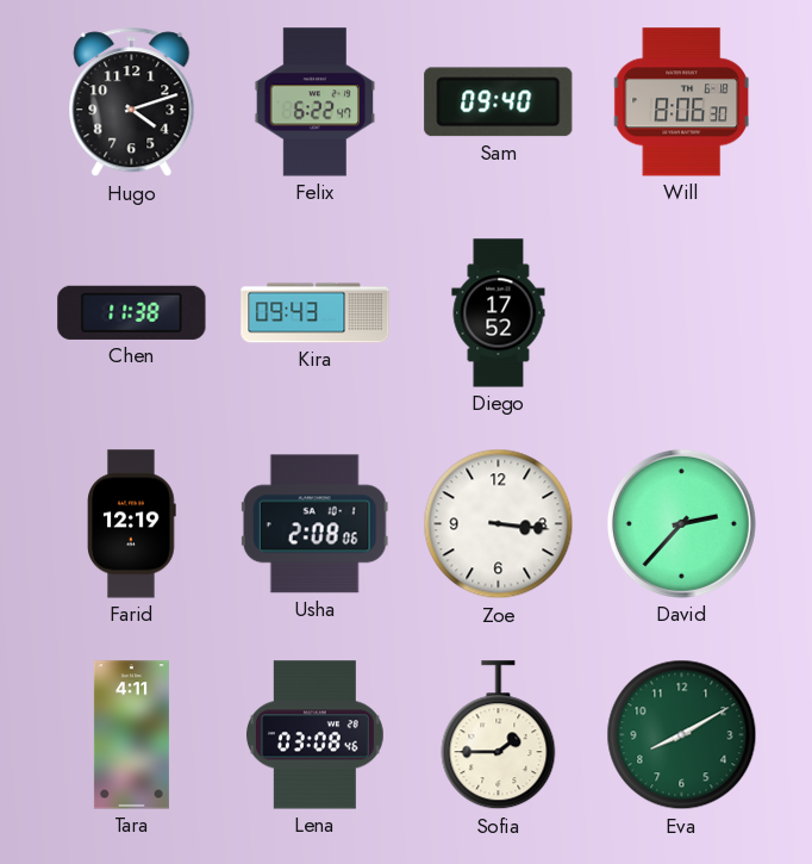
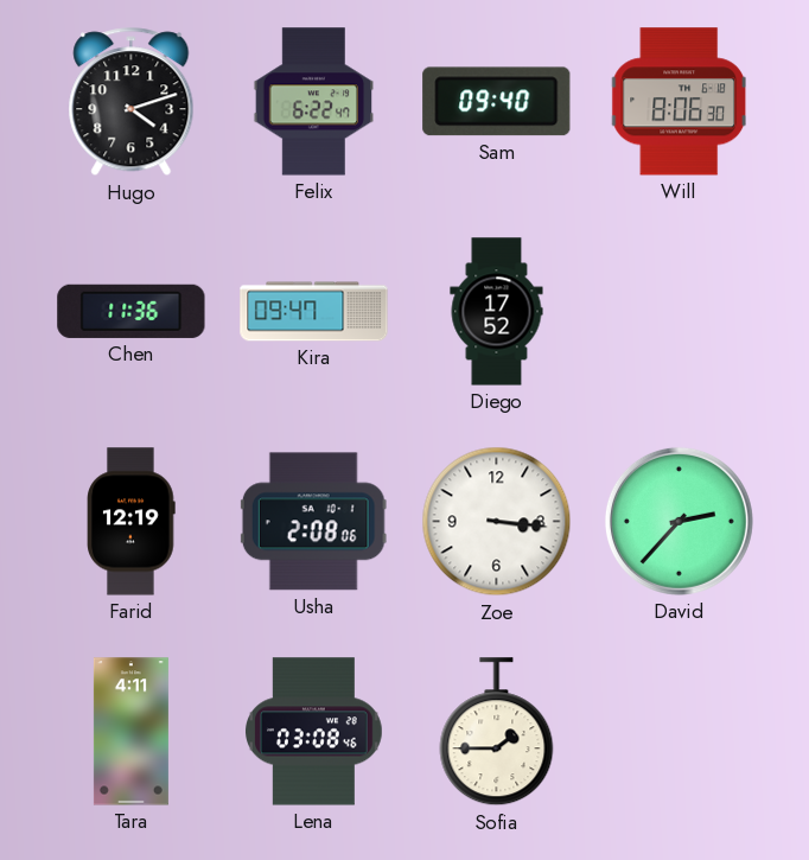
Chen: 11:38 -> 11:36 (132, 311)
Kira: 09:43 -> 09:47 (314, 312)
Eva: 8:10 -> none (682, 735)
